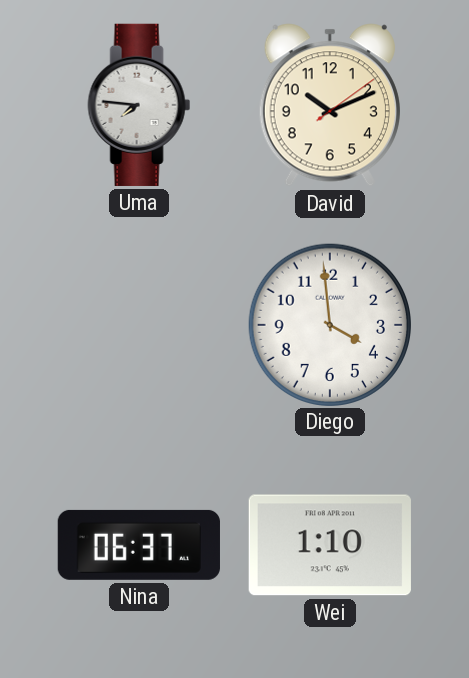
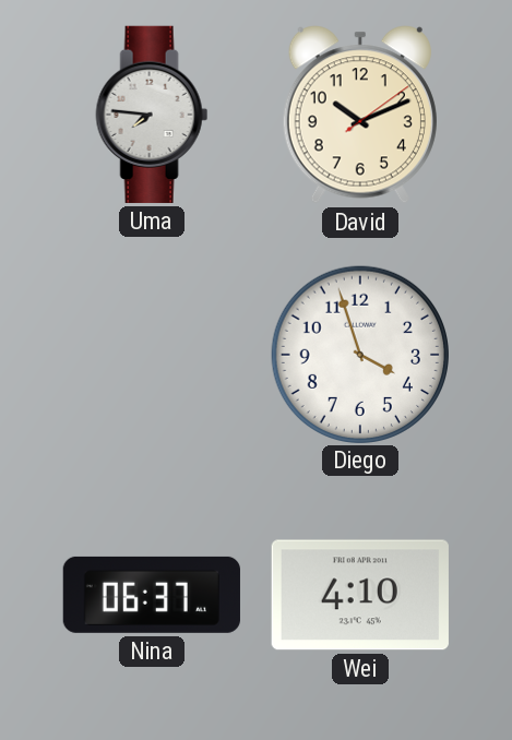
Diego: 3:59 -> 3:57 (359, 354)
Wei: 1:10 -> 4:10 (360, 595)
